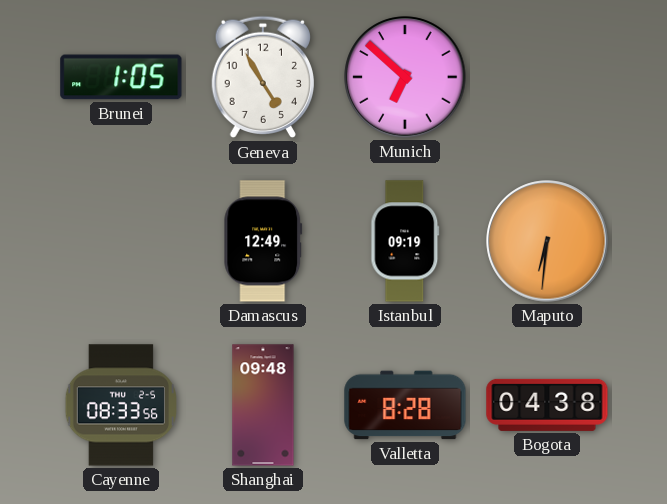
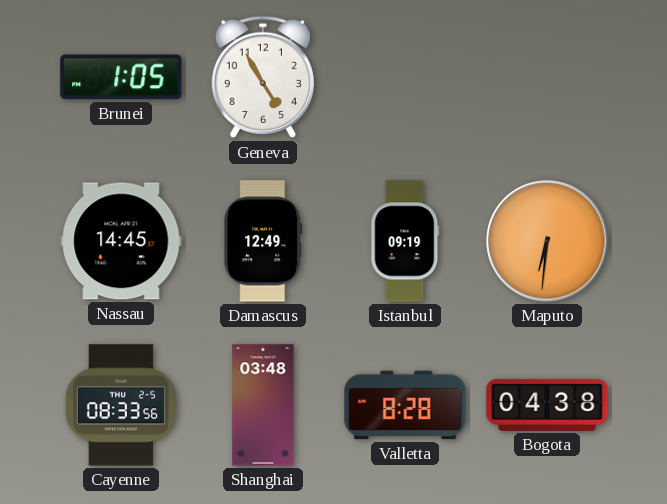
Munich: 6:52 -> none (405, 77)
Nassau: none -> 14:45 (121, 241)
Shanghai: 09:48 -> 03:48 (263, 405)
